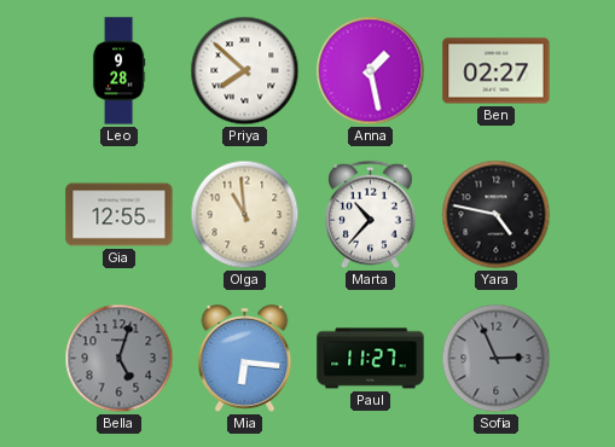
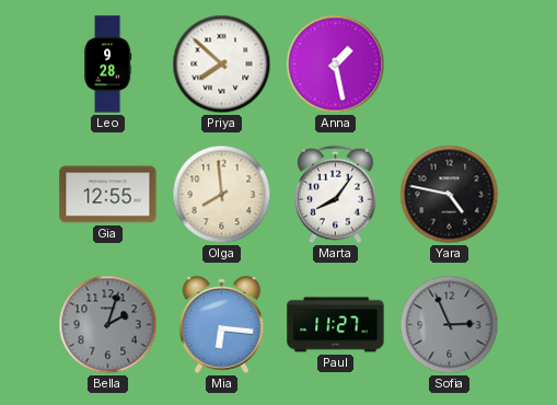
Ben: 02:27 -> none (497, 71)
Olga: 10:59 -> 7:59 (222, 195)
Marta: 10:37 -> 8:06 (336, 195)
Bella: 5:03 -> 2:03 (108, 325)
